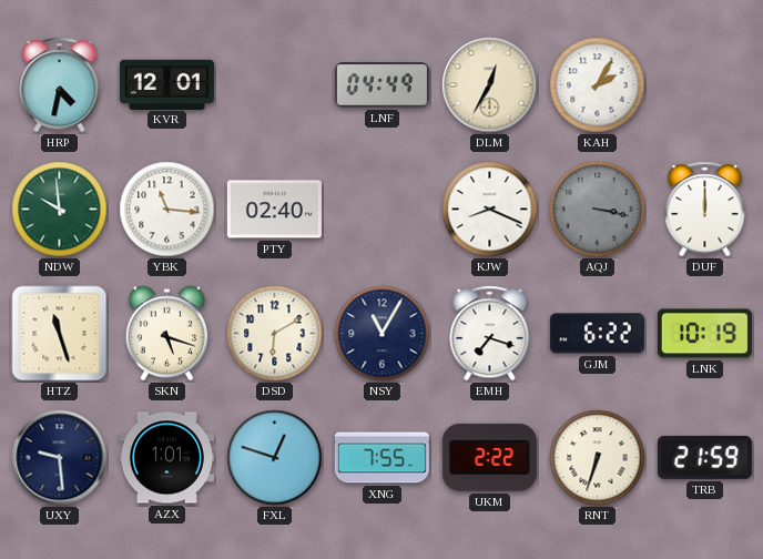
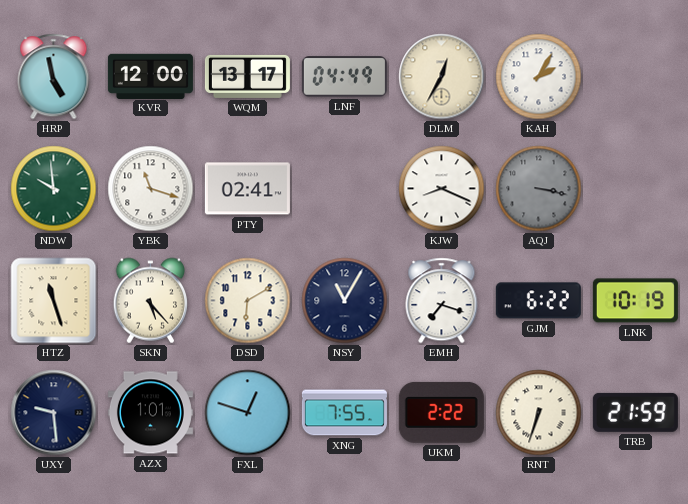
HRP: 4:32 -> 4:58 (54, 77)
KVR: 12:01 -> 12:00 (150, 76)
WQM: none -> 13:17 (247, 76)
YBK: 11:16 -> 11:18 (151, 189)
PTY: 02:40 -> 02:41 (247, 189)
DUF: 12:00 -> none (705, 210)
SKN: 5:18 -> 5:23 (150, 301)
